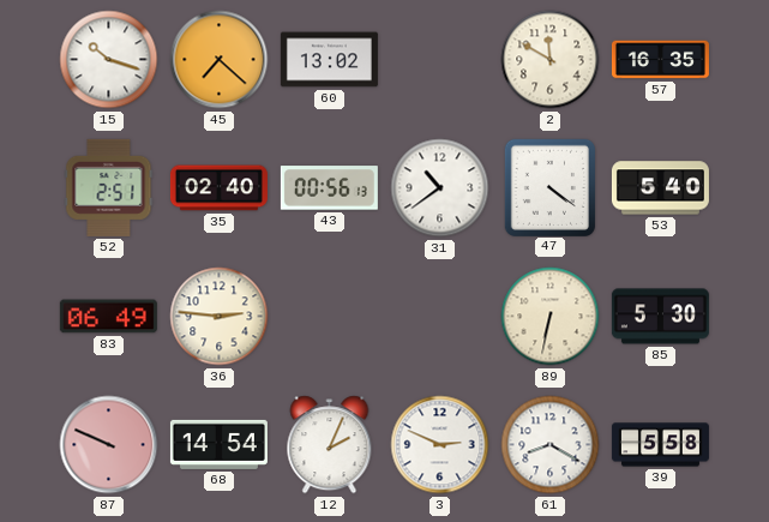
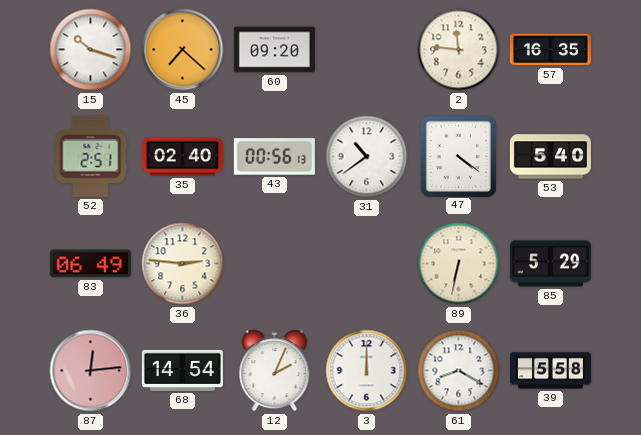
60: 13:02 -> 09:20 (274, 50)
2: 11:50 -> 11:46 (459, 50)
85: 5:30 -> 5:29 (550, 264)
87: 9:49 -> 12:14 (91, 371)
3: 2:49 -> 12:00 (367, 371)
